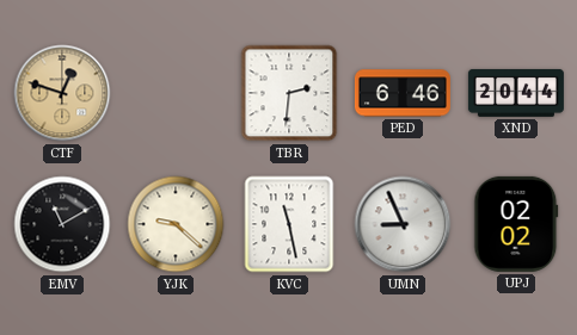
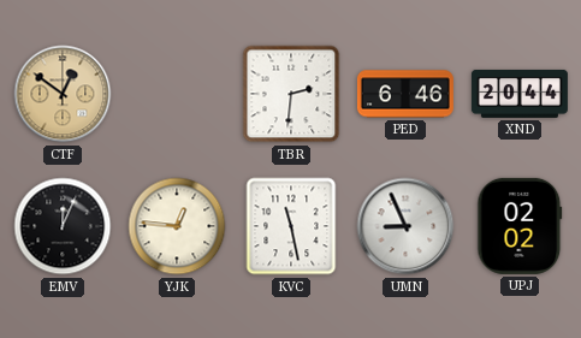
CTF: 12:48 -> 12:51 (63, 94)
EMV: 11:10 -> 12:04 (63, 226)
YJK: 9:22 -> 12:46 (177, 226)
